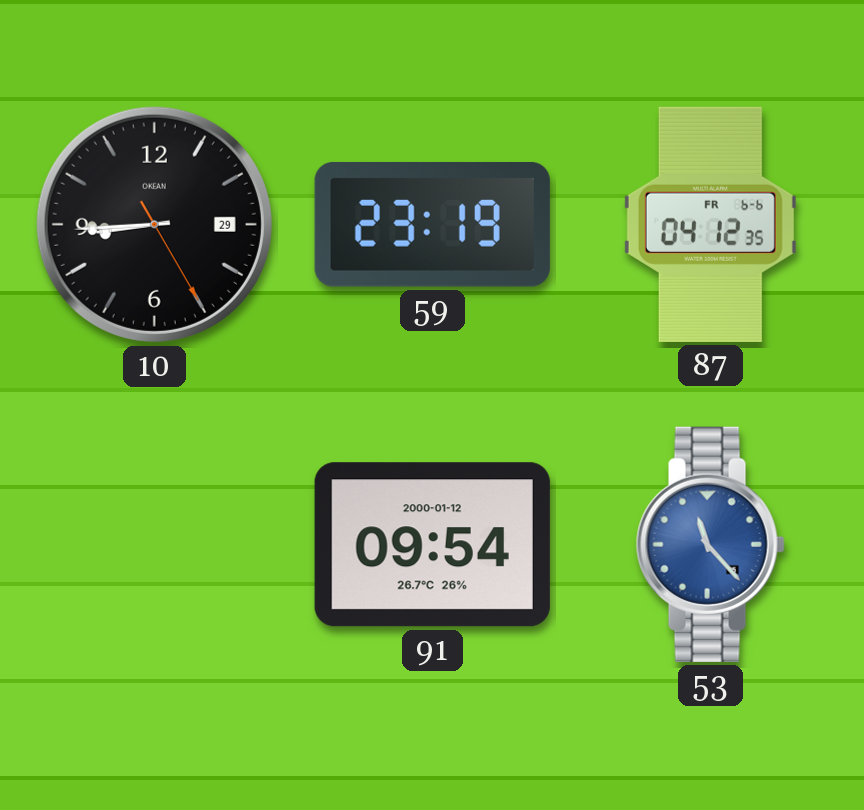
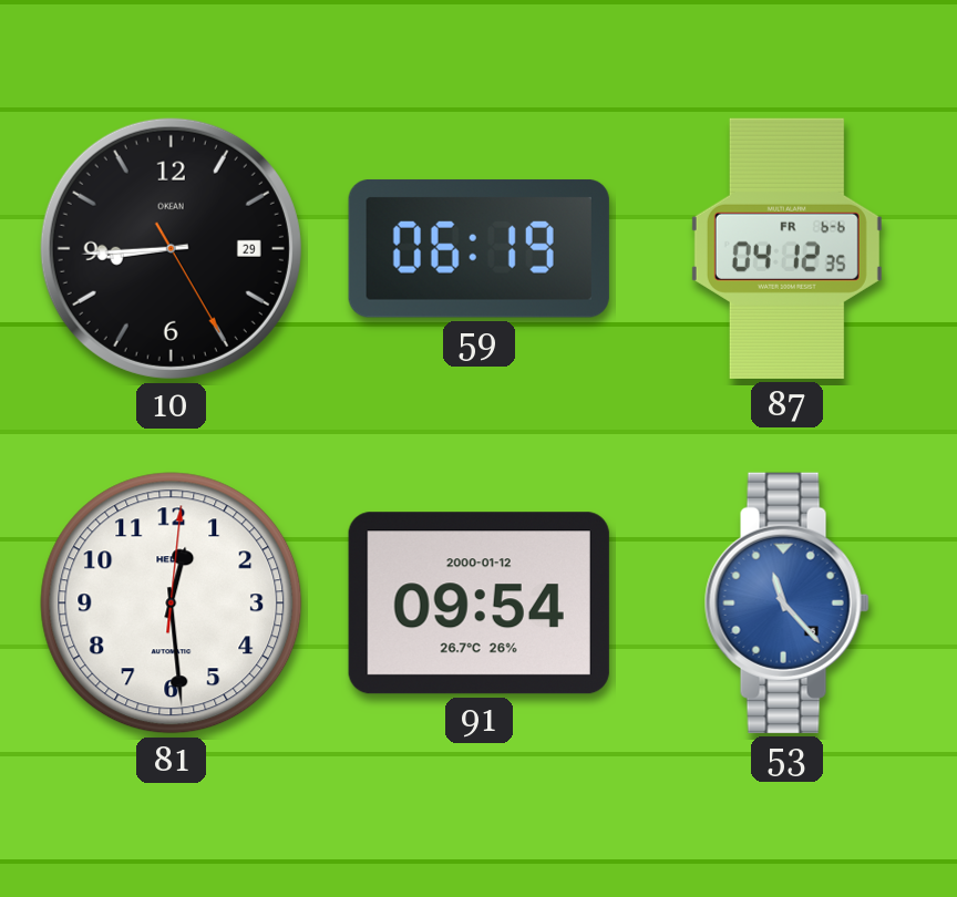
59: 23:19 -> 06:19 (478, 248)
81: none -> 12:29 (172, 604)
